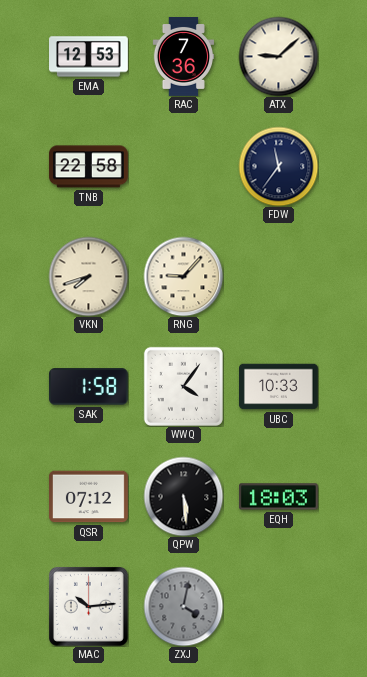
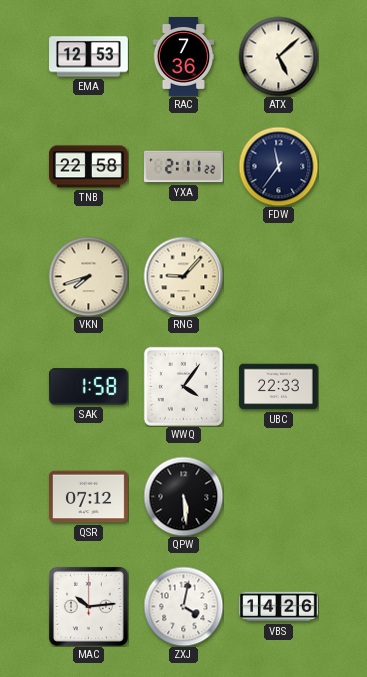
ATX: 9:08 -> 5:08 (278, 56)
YXA: none -> 2:11 (183, 167)
UBC: 10:33 -> 22:33 (279, 387)
EQH: 18:03 -> none (278, 497)
ZXJ dial: grey -> white (183, 606)
VBS: none -> 14:26 (279, 607)
